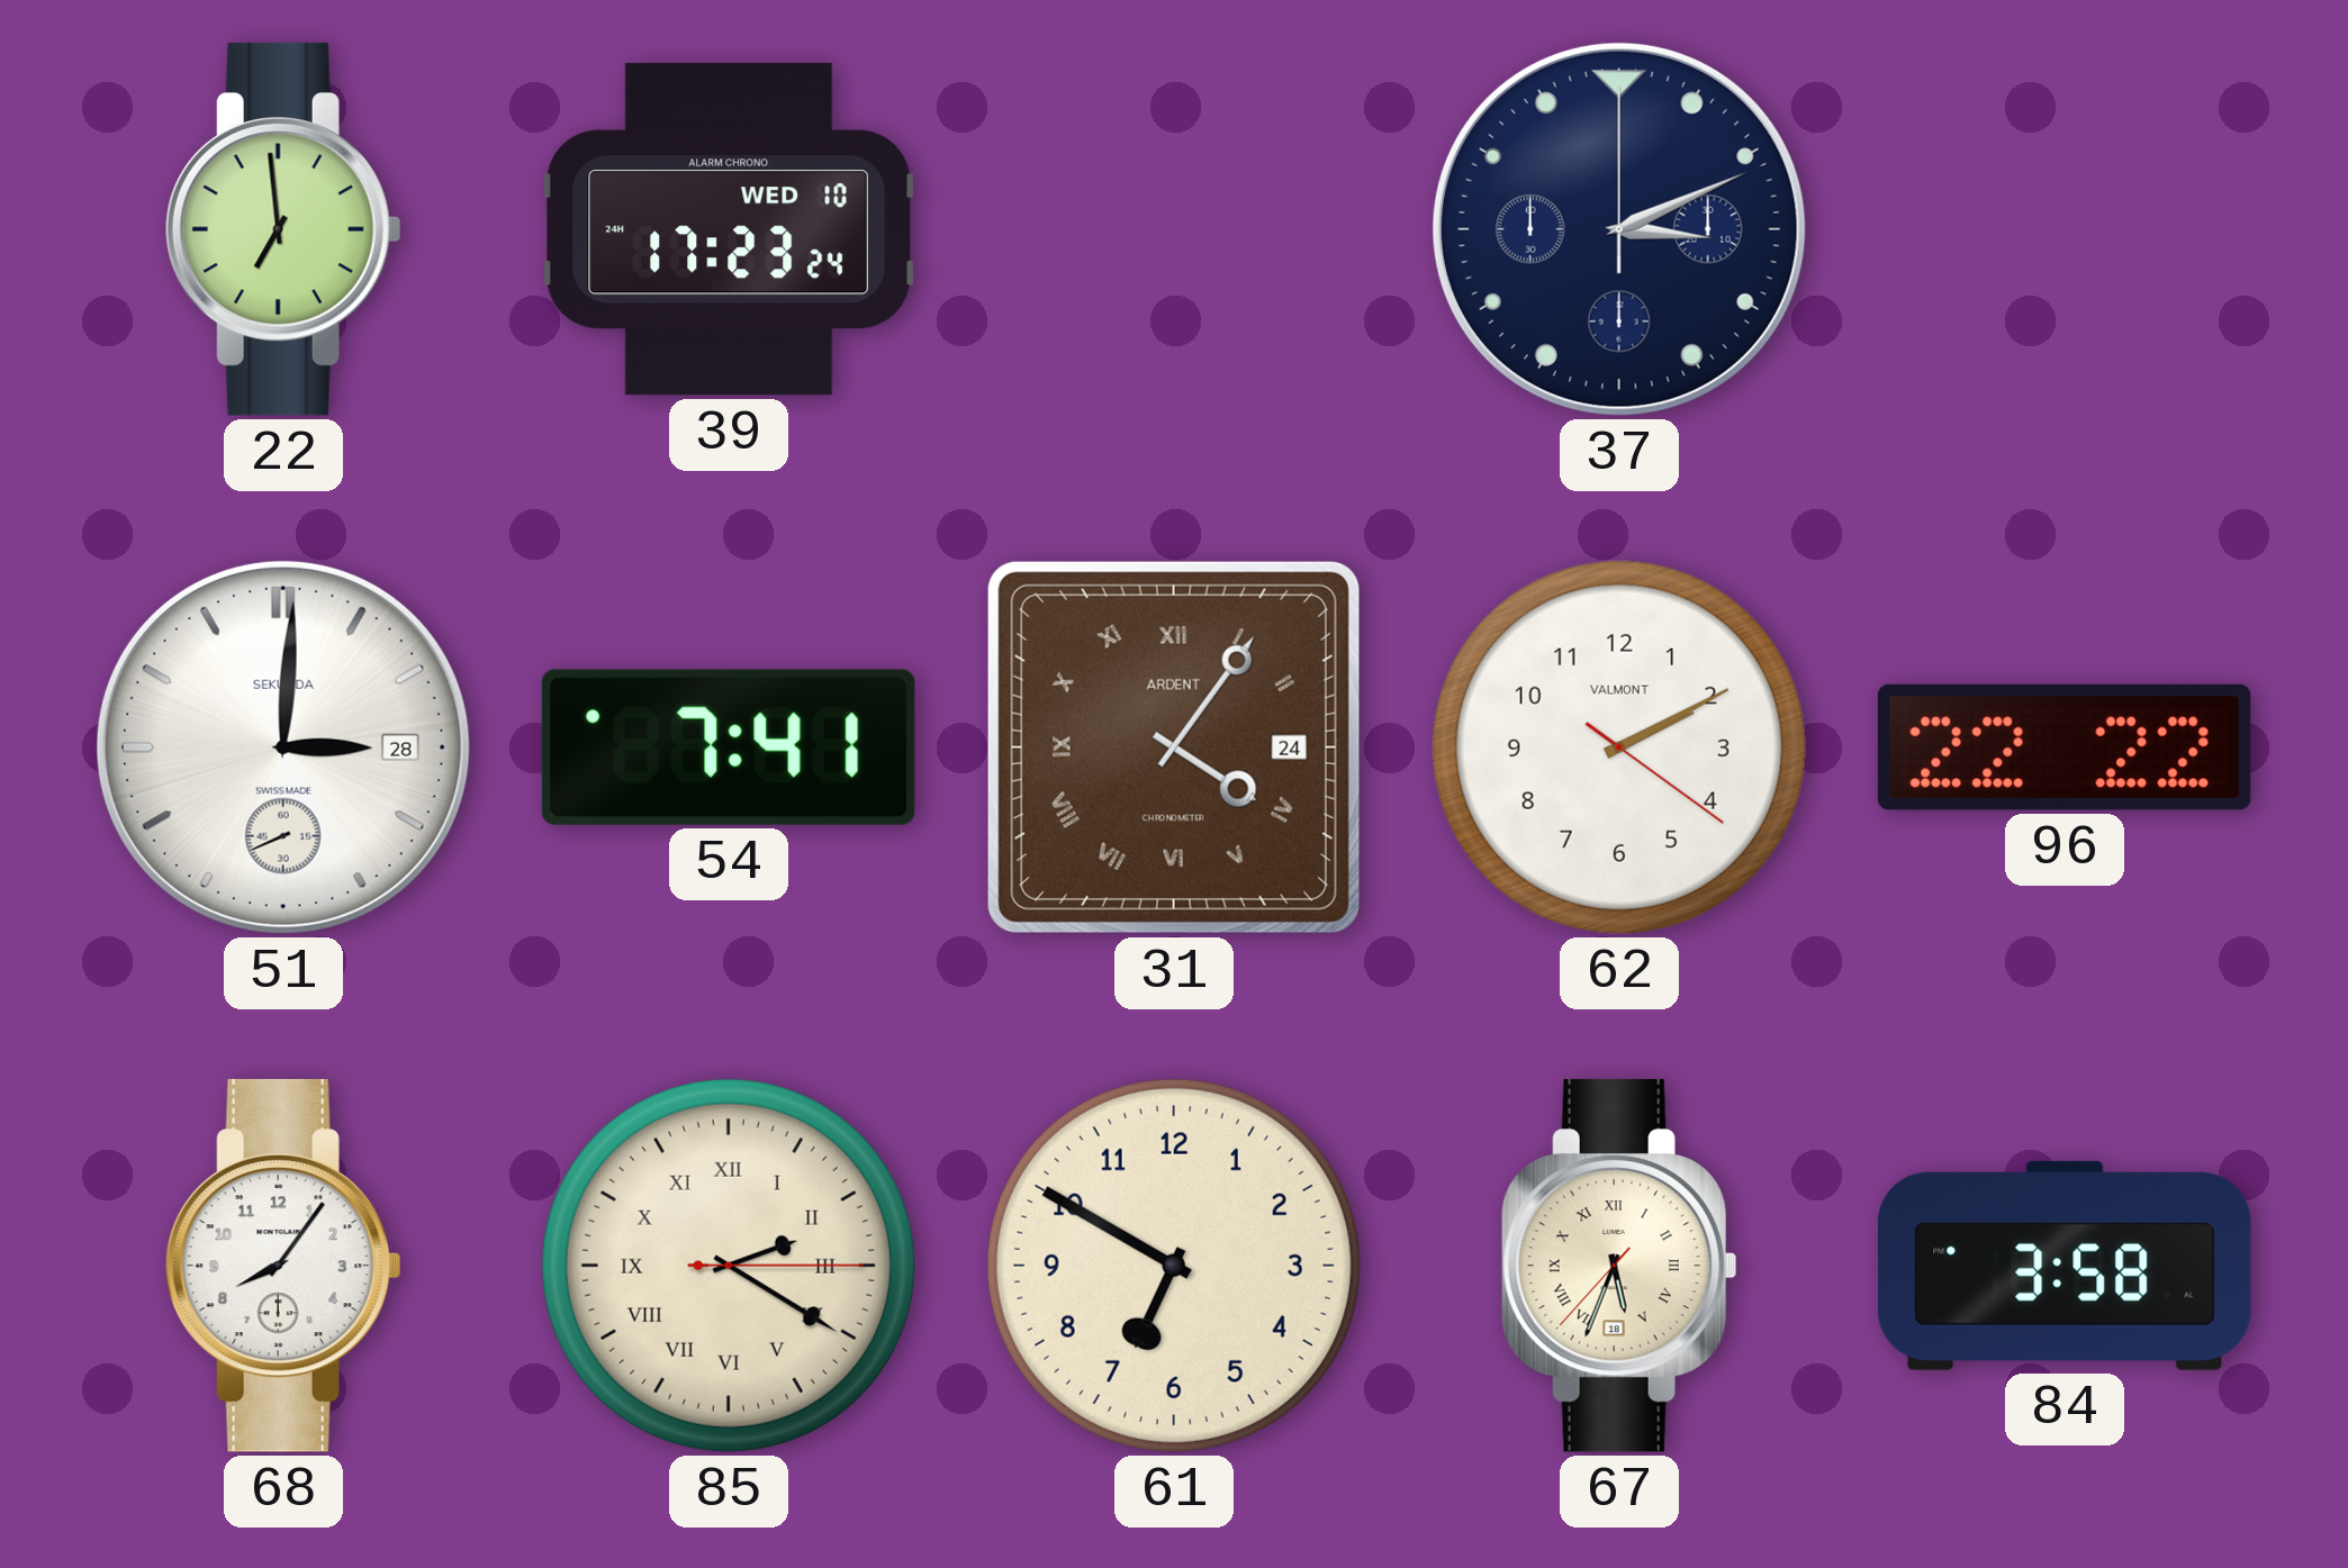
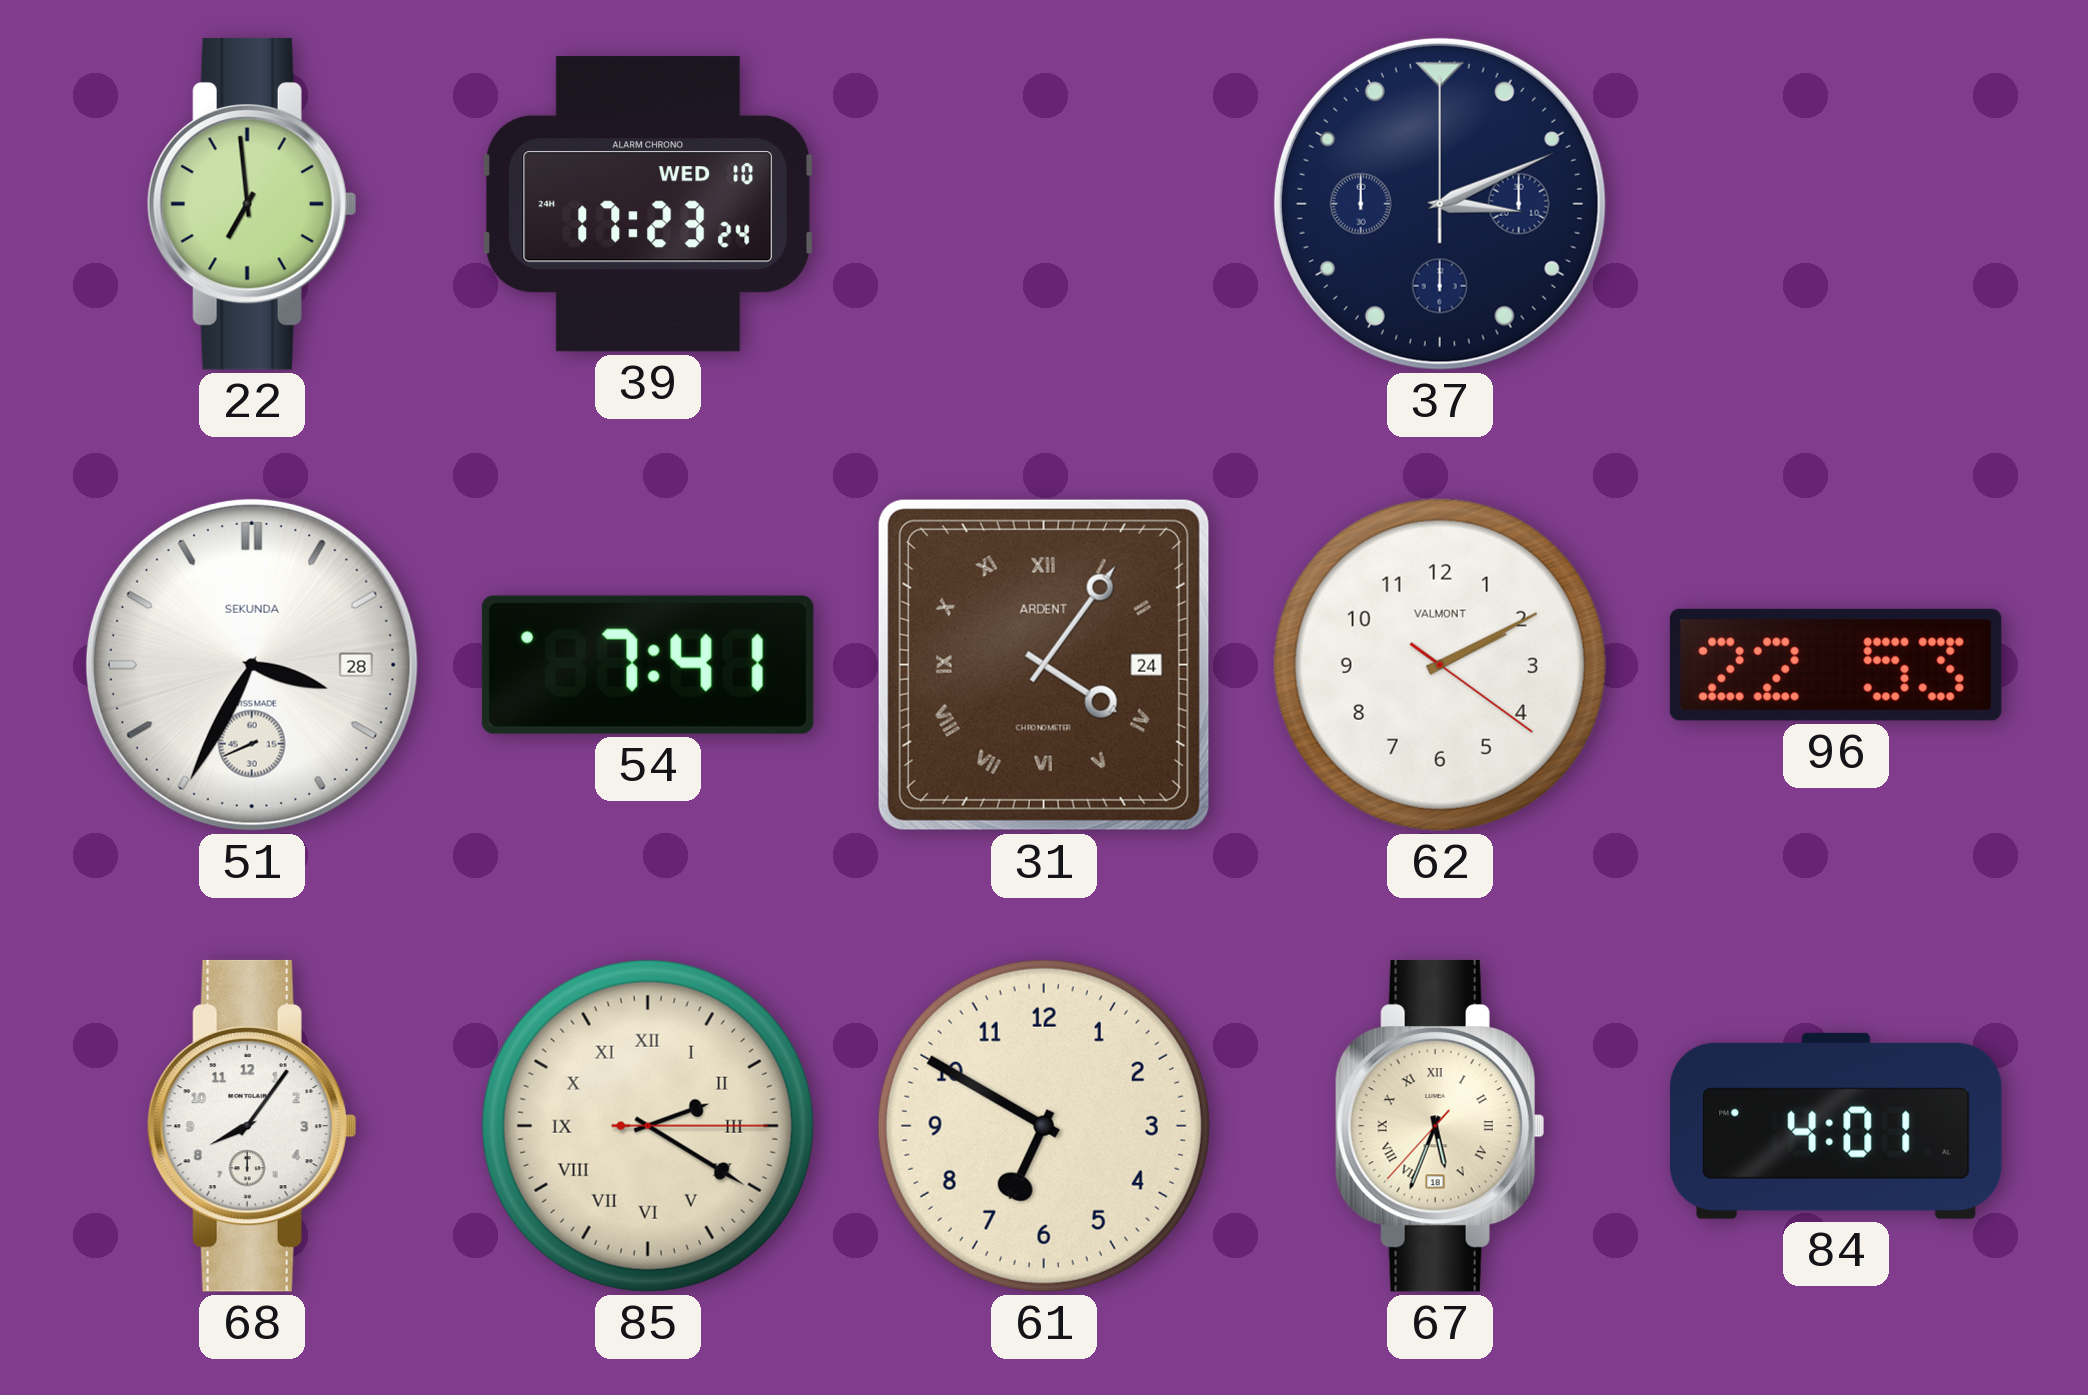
51: 3:00 -> 3:34 (252, 665)
96: 22:22 -> 22:53 (1836, 665)
84: 3:58 -> 4:01 (1837, 1126)
